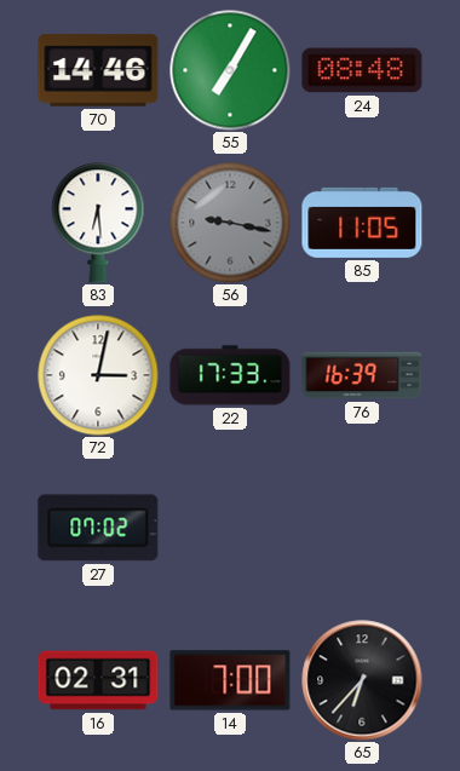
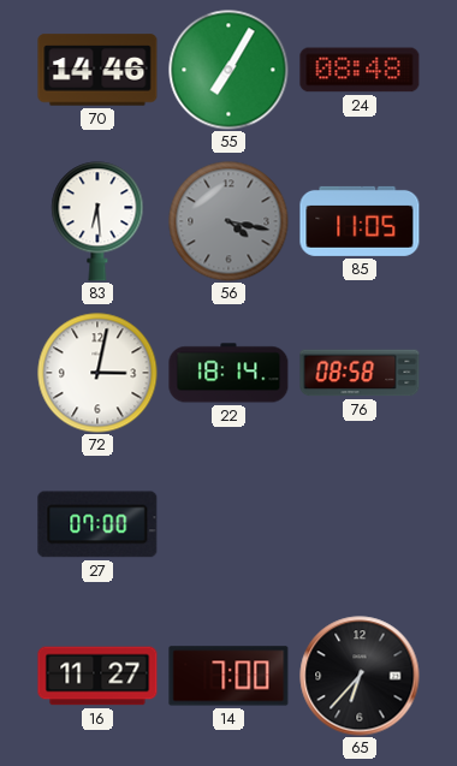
56: 9:17 -> 4:17 (228, 221)
22: 17:33 -> 18:14 (228, 373)
76: 16:39 -> 08:58 (360, 373)
27: 07:02 -> 07:00 (97, 524)
16: 02:31 -> 11:27 (97, 676)
